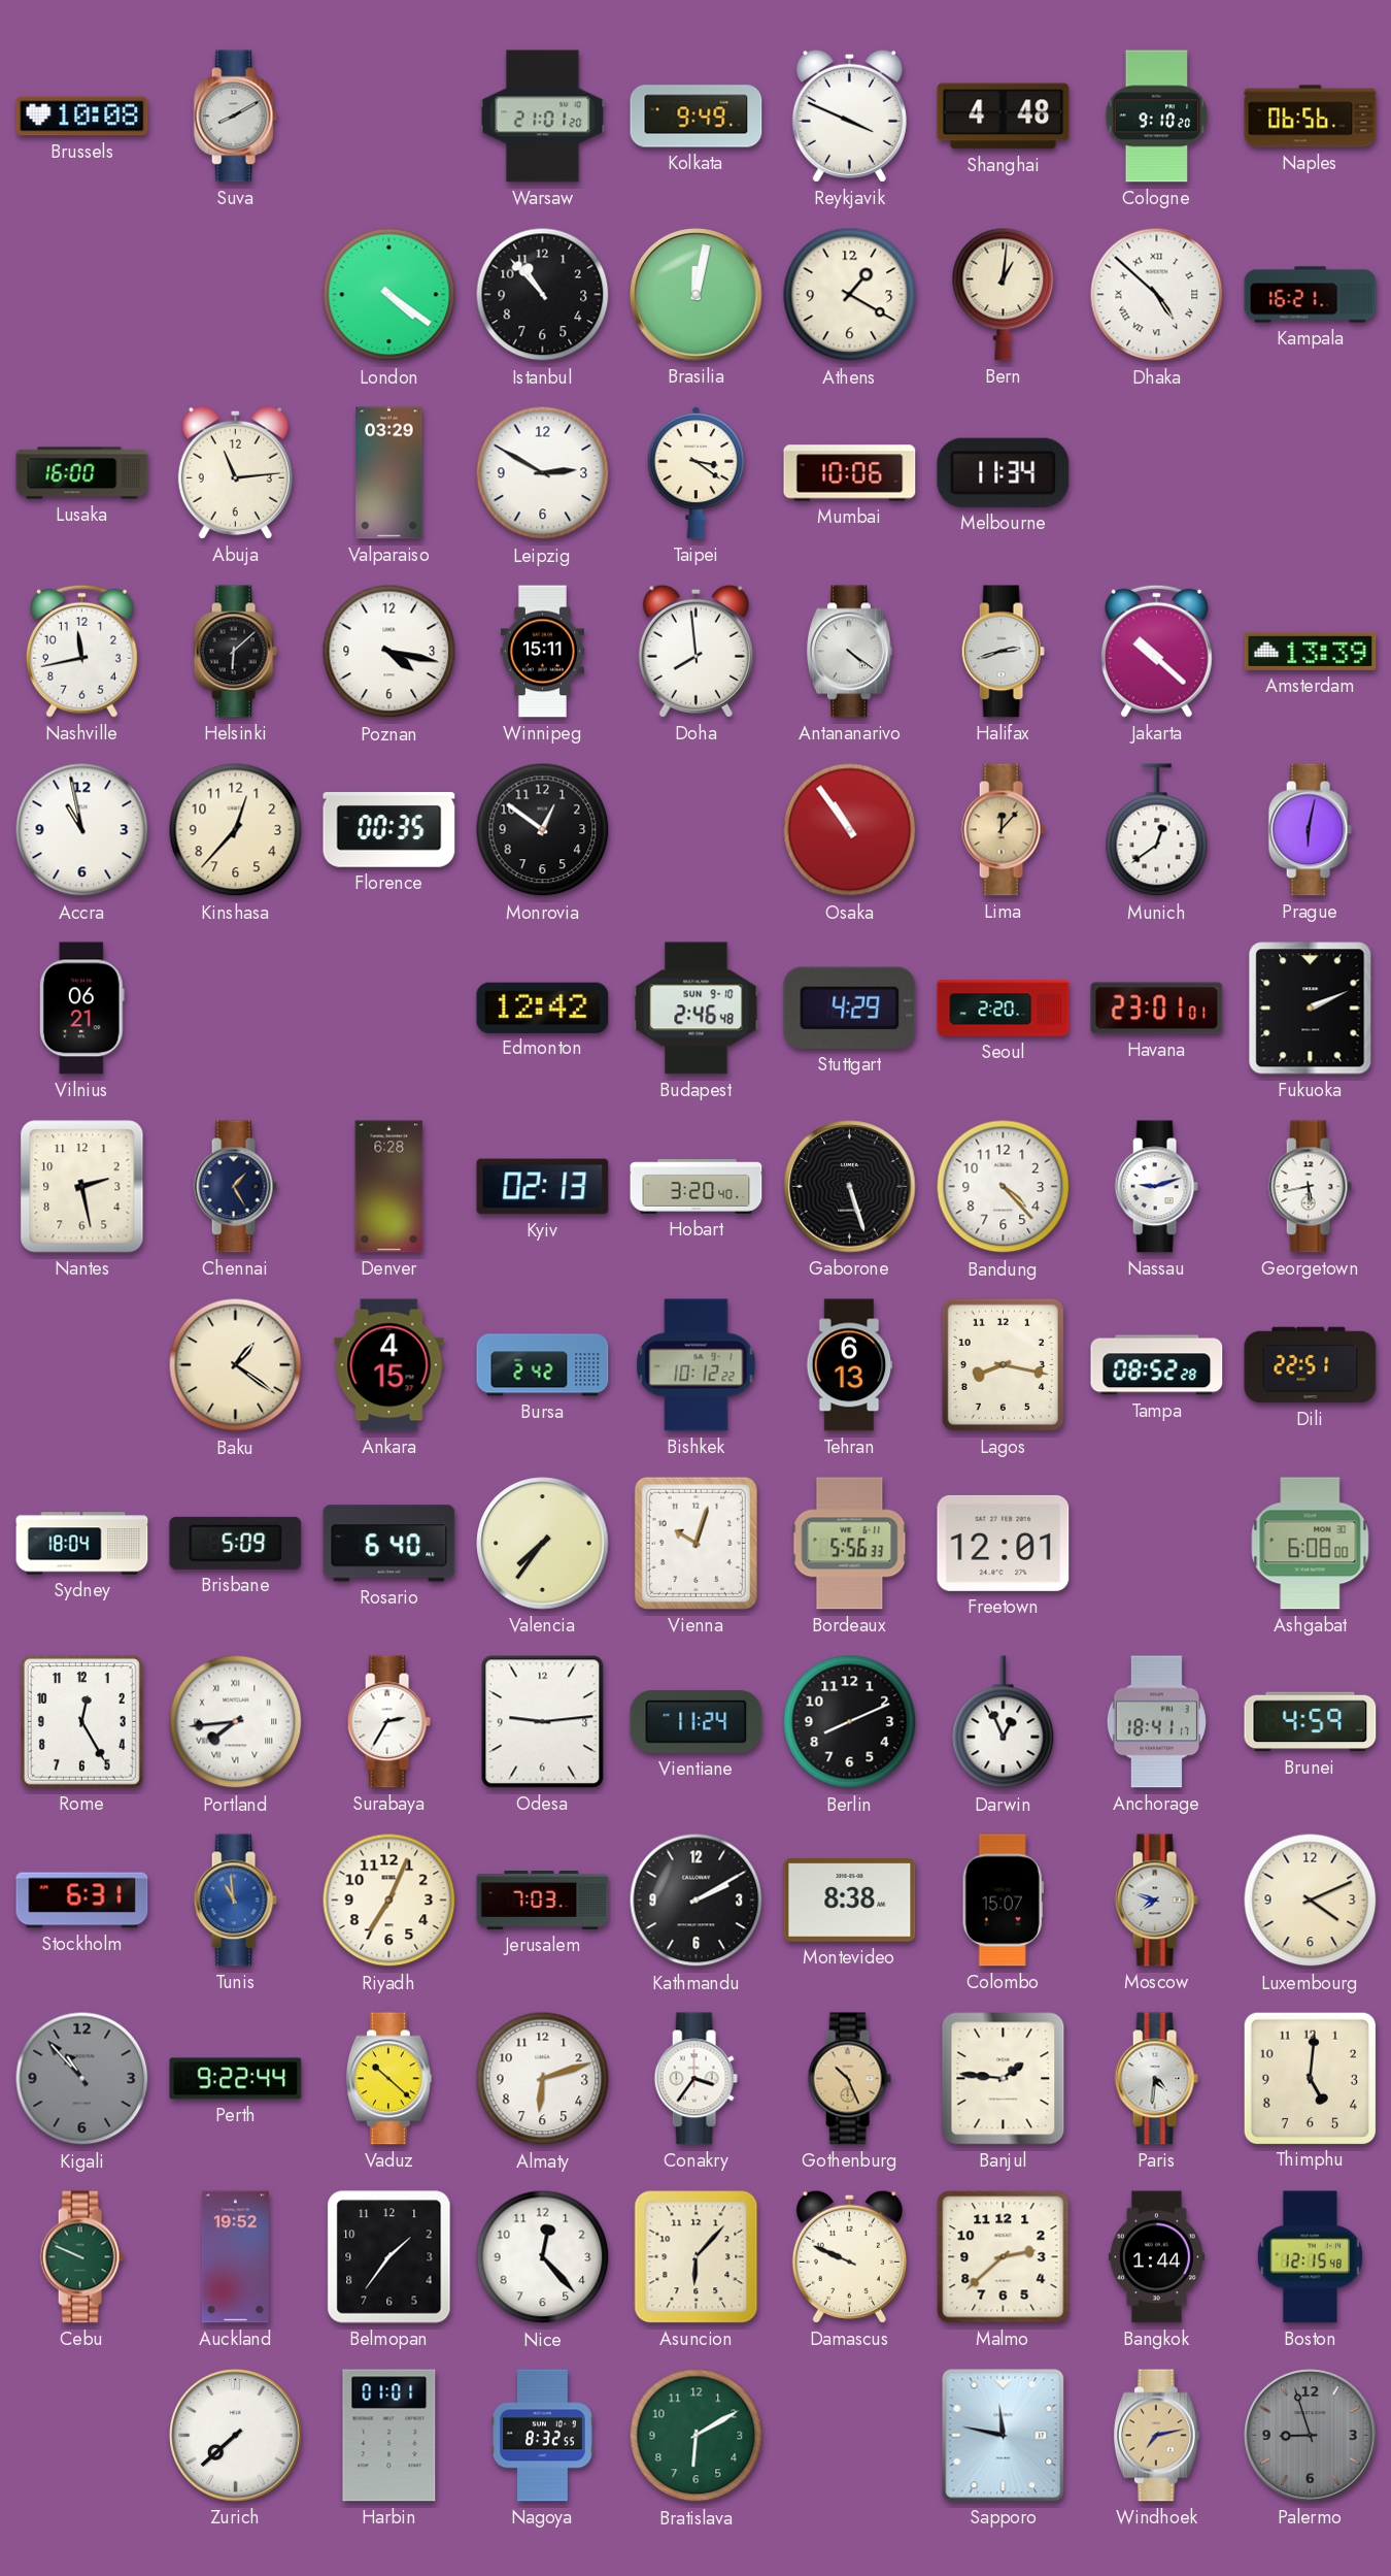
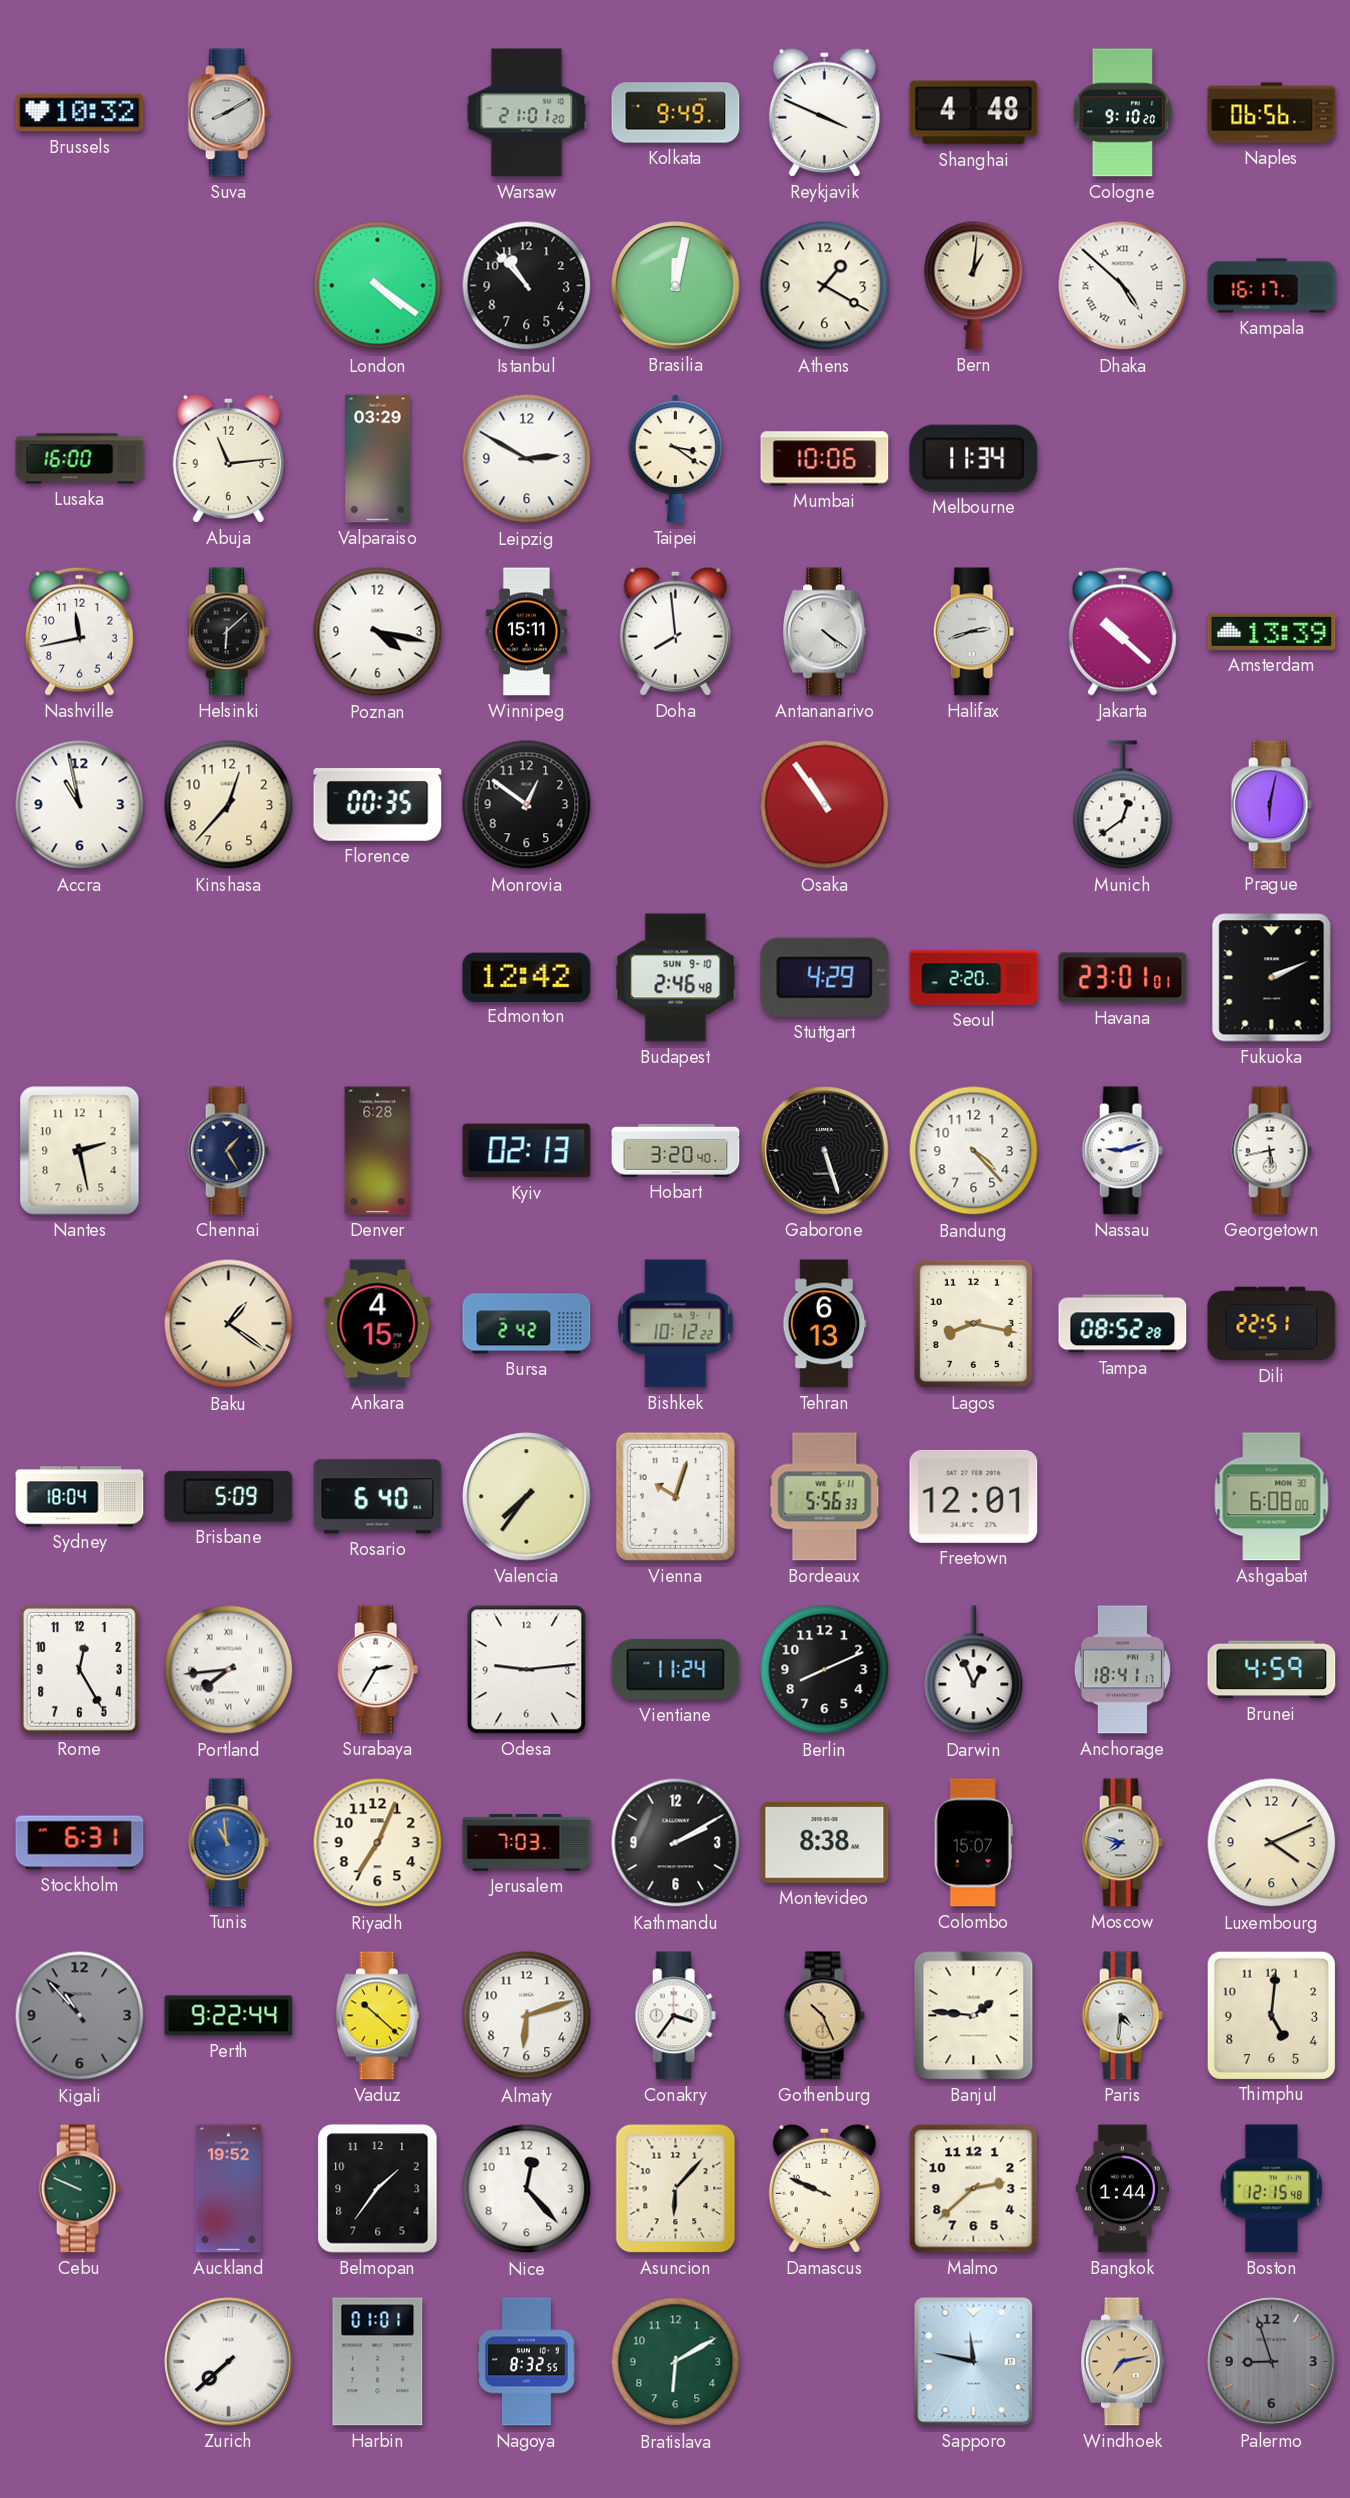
Brussels: 10:08 -> 10:32 (80, 113)
Kampala: 16:21 -> 16:17 (1272, 286)
Lima: 12:07 -> none (1003, 830)
Vilnius: 06:21 -> none (81, 1009)
